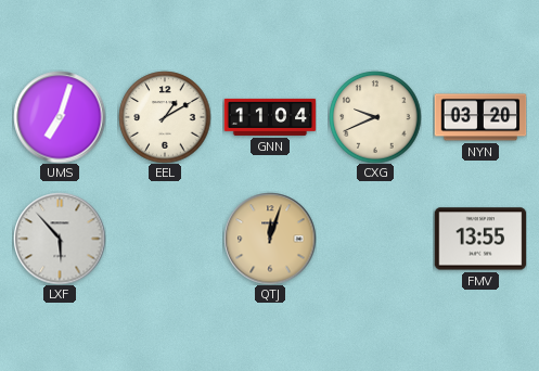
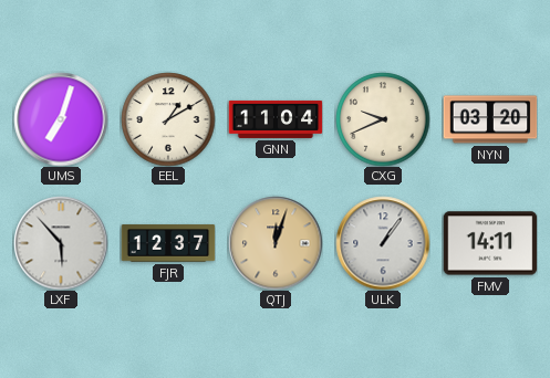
FJR: none -> 12:37 (168, 243)
ULK: none -> 1:06 (383, 243)
FMV: 13:55 -> 14:11 (490, 243)
